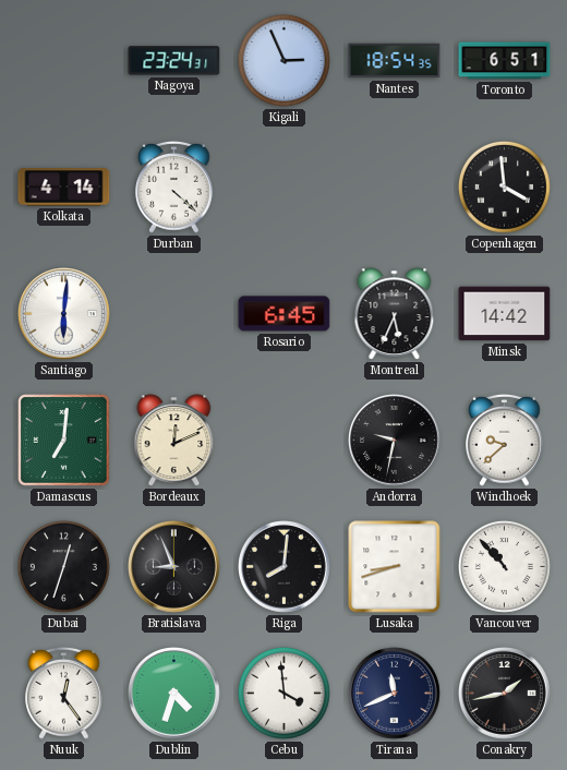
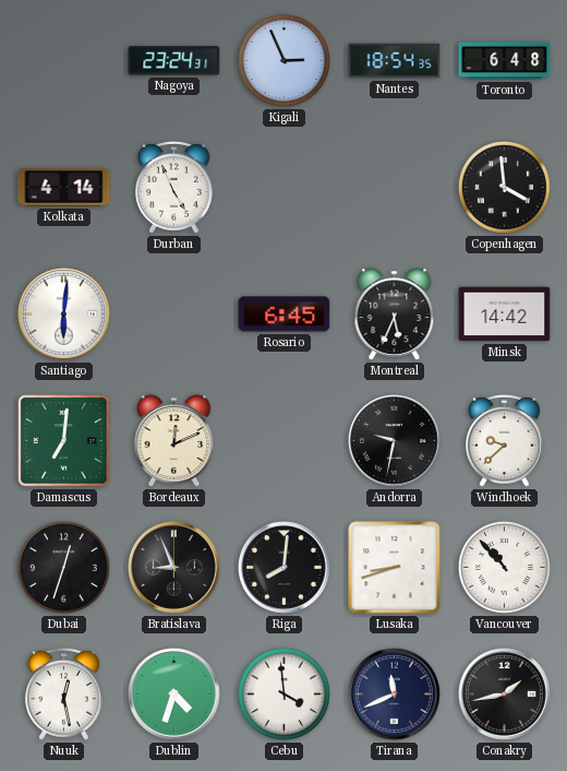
Toronto: 6:51 -> 6:48 (505, 61)
Durban: 4:22 -> 4:56 (174, 187)
Nuuk: 12:24 -> 12:28 (64, 693)
